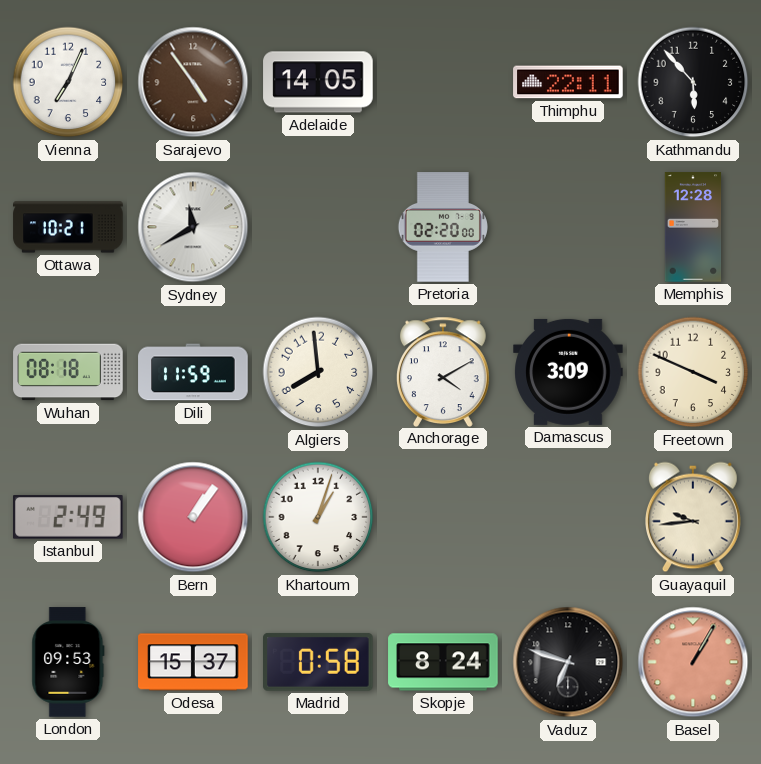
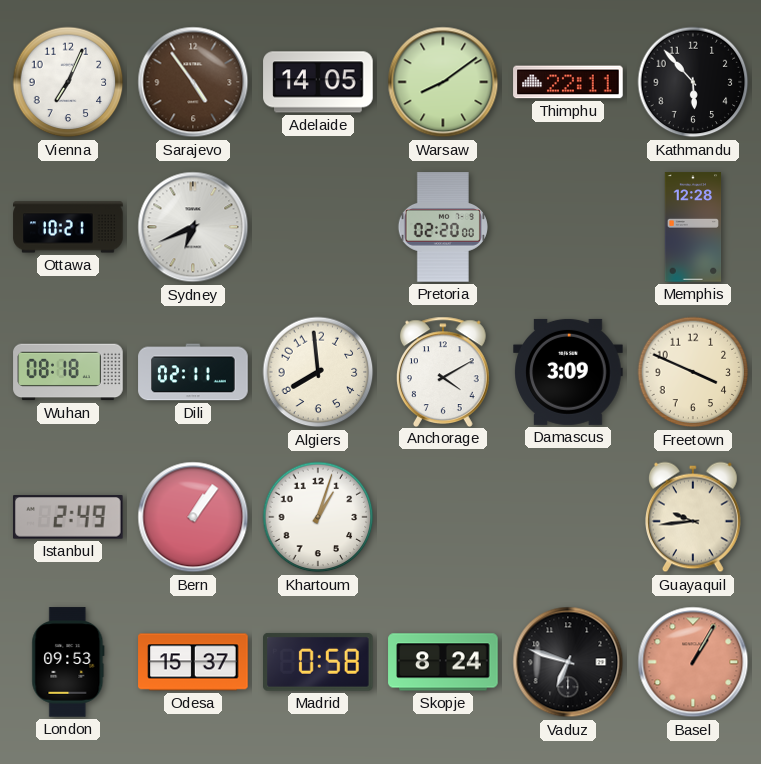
Warsaw: none -> 8:09 (443, 82)
Sydney: 11:40 -> 6:41 (193, 227)
Dili: 11:59 -> 02:11 (193, 372)
